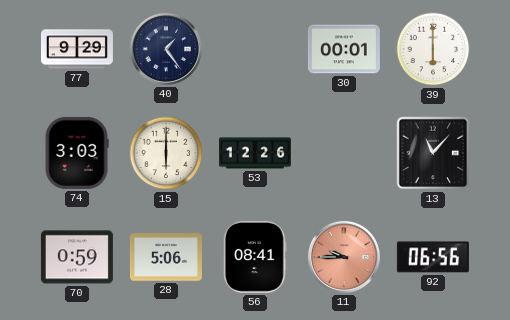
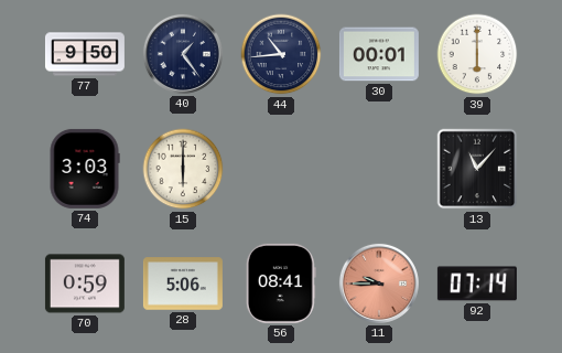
77: 9:29 -> 9:50 (85, 54)
44: none -> 10:44 (281, 54)
53: 12:26 -> none (255, 153)
92: 06:56 -> 07:14 (477, 284)
